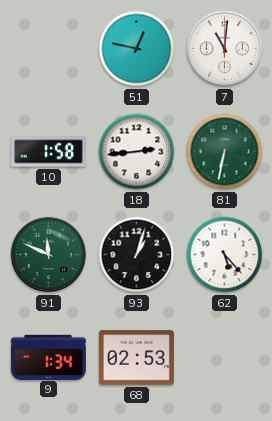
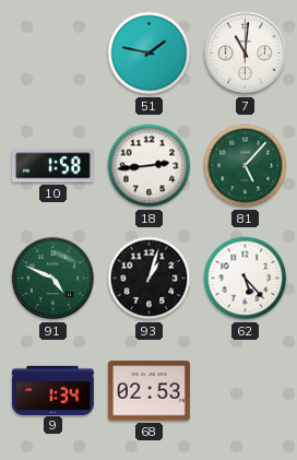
51: 12:47 -> 1:47 (150, 54)
81: 6:32 -> 5:07 (246, 166)
91: 11:49 -> 4:49 (54, 279)
